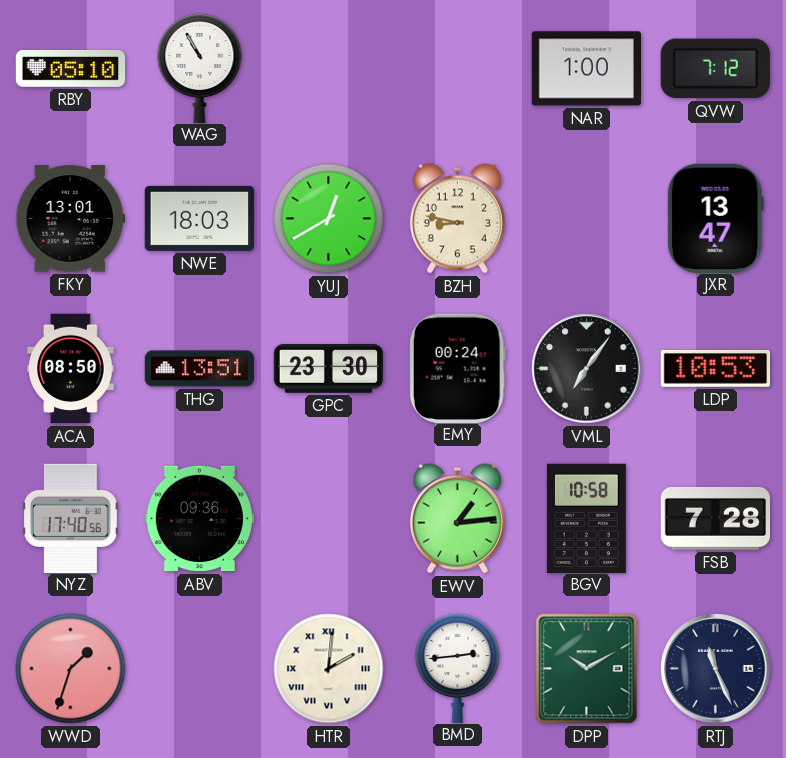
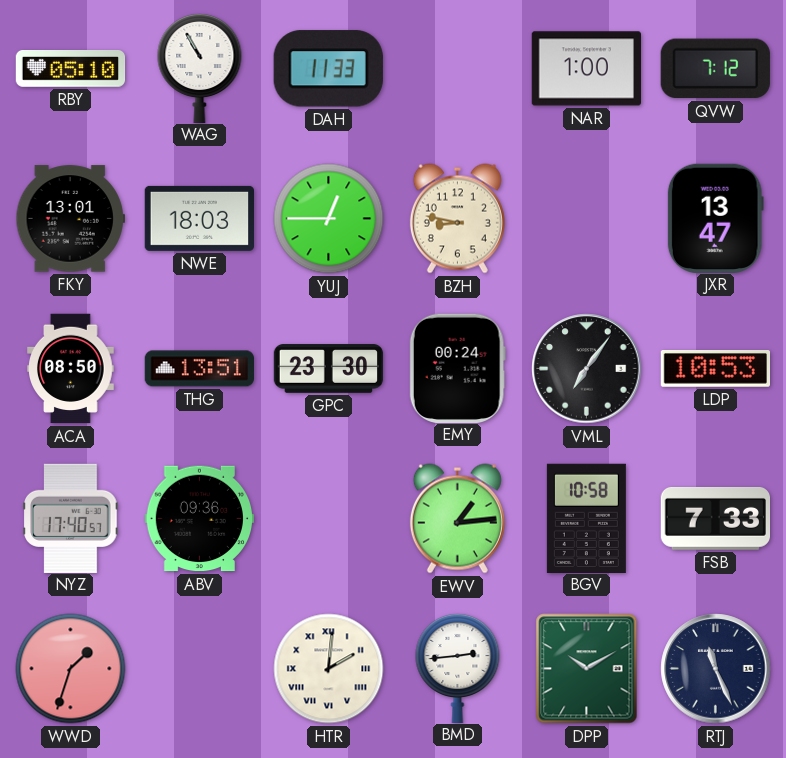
DAH: none -> 11:33 (328, 69)
YUJ: 12:40 -> 12:45 (329, 219)
NYZ: 17:40:56 -> 17:40:57 (71, 518)
FSB: 7:28 -> 7:33 (715, 518)
